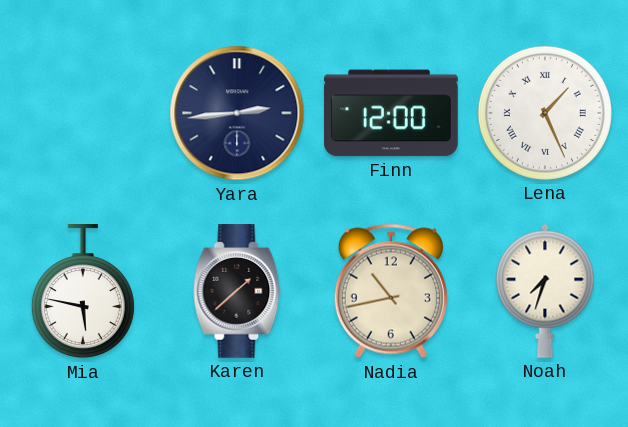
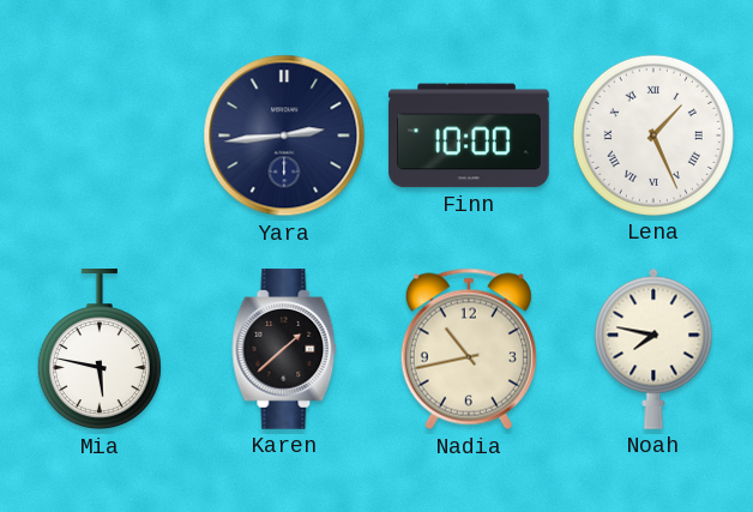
Finn: 12:00 -> 10:00 (469, 135)
Noah: 7:33 -> 7:47 (653, 349)
